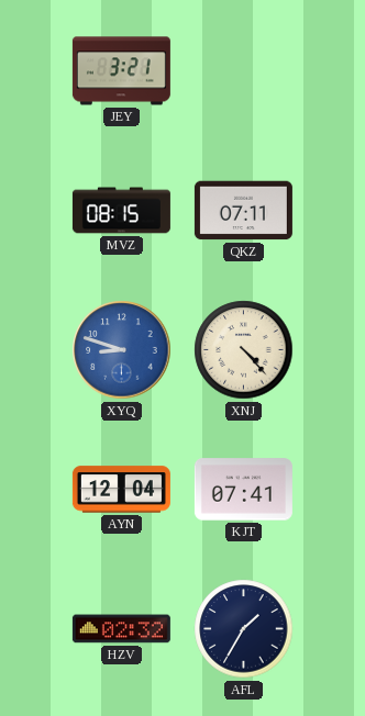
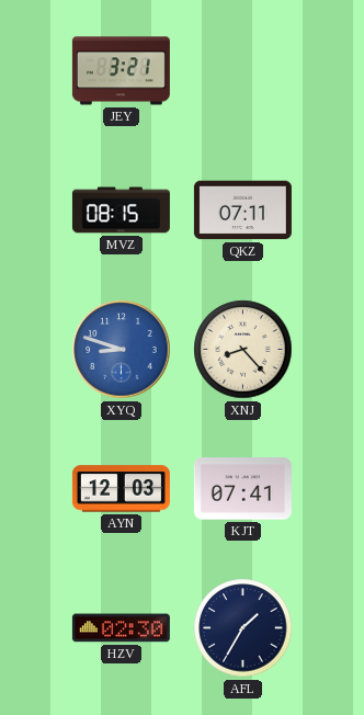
XNJ: 4:23 -> 8:23 (243, 350)
AYN: 12:04 -> 12:03 (121, 489)
HZV: 02:32 -> 02:30 (121, 628)
